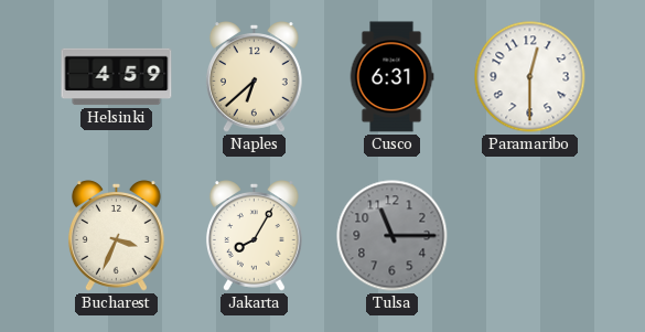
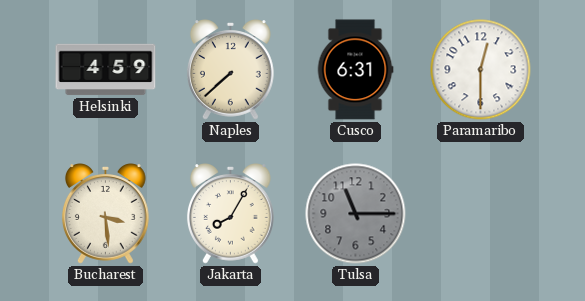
Naples: 6:38 -> 7:38 (230, 70)
Bucharest: 3:34 -> 3:29 (105, 214)
